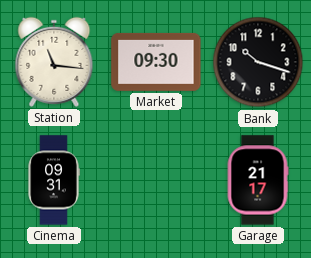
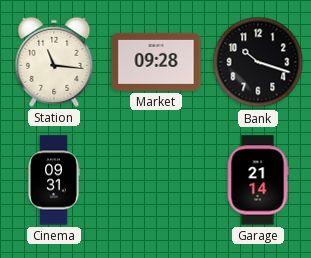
Market: 09:30 -> 09:28 (156, 62)
Garage: 21:17 -> 21:14 (258, 180)
